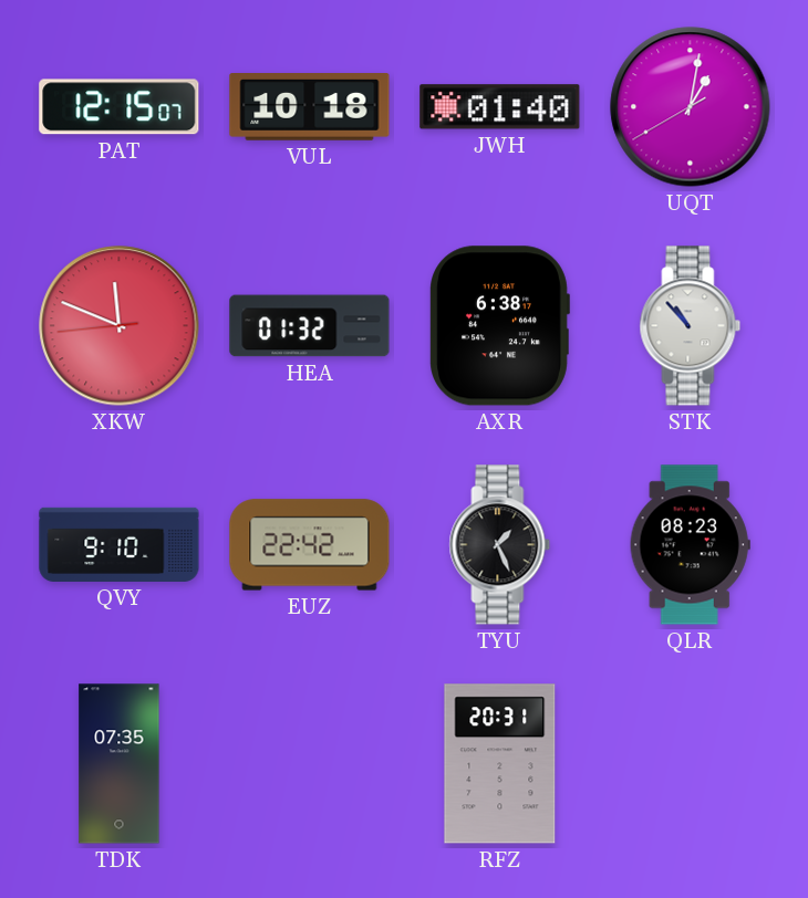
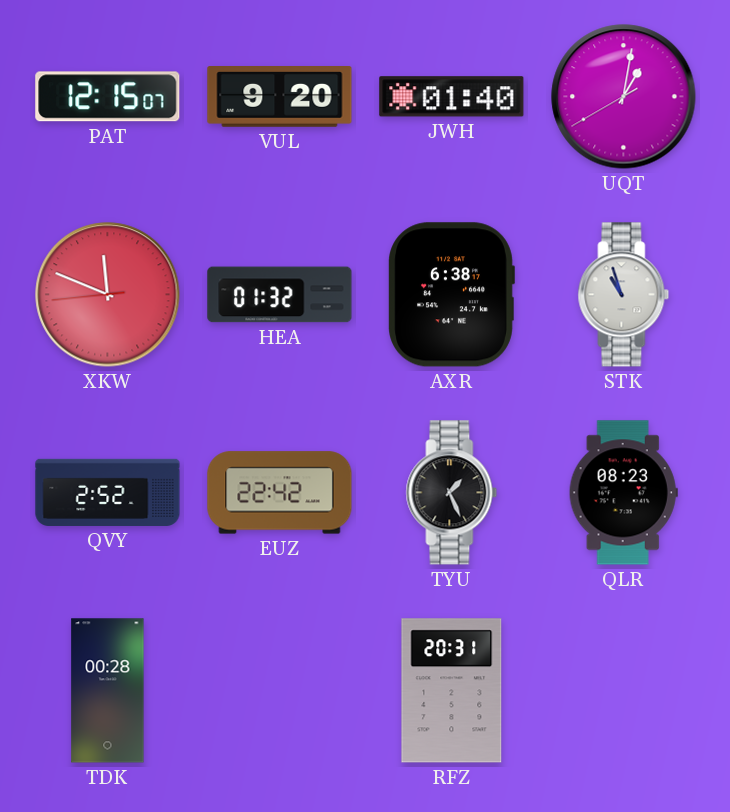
VUL: 10:18 -> 9:20 (280, 97)
STK: 10:53 -> 10:57 (624, 295)
QVY: 9:10 -> 2:52 (108, 492)
TDK: 07:35 -> 00:28 (108, 691)
